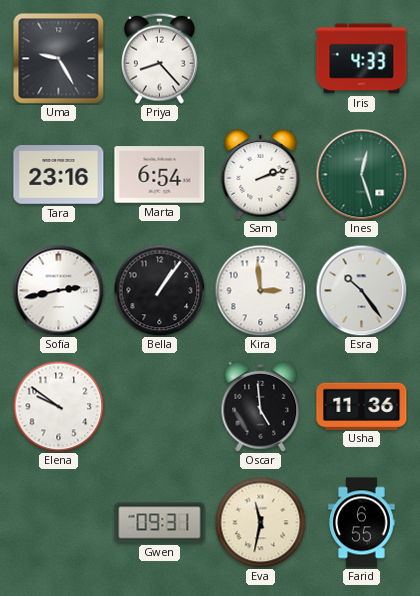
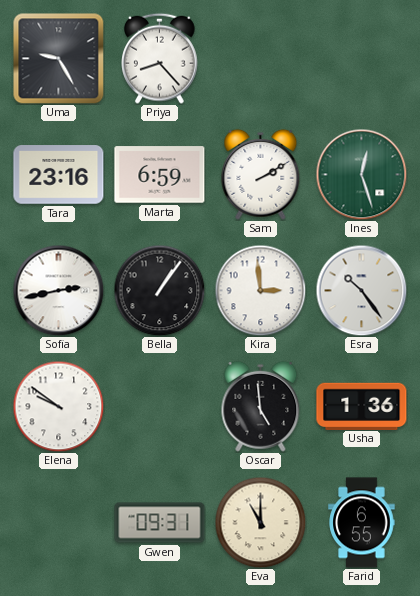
Iris: 4:33 -> none (362, 59)
Marta: 6:54 -> 6:59 (160, 175)
Sam: 2:12 -> 2:10 (261, 174)
Usha: 11:36 -> 1:36 (362, 406)
Eva: 11:32 -> 11:00 (260, 522)
